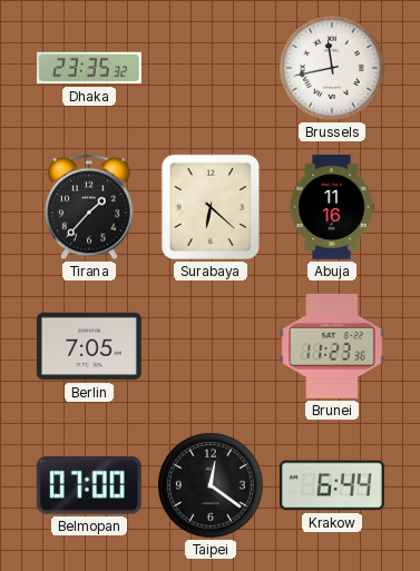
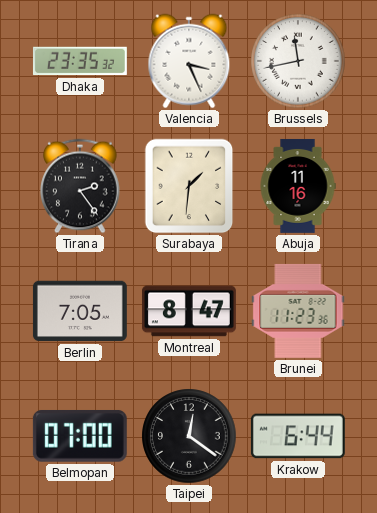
Valencia: none -> 3:26 (189, 61)
Tirana: 1:37 -> 2:24 (80, 186)
Surabaya: 6:22 -> 1:31 (189, 186)
Montreal: none -> 8:47 (189, 311)
